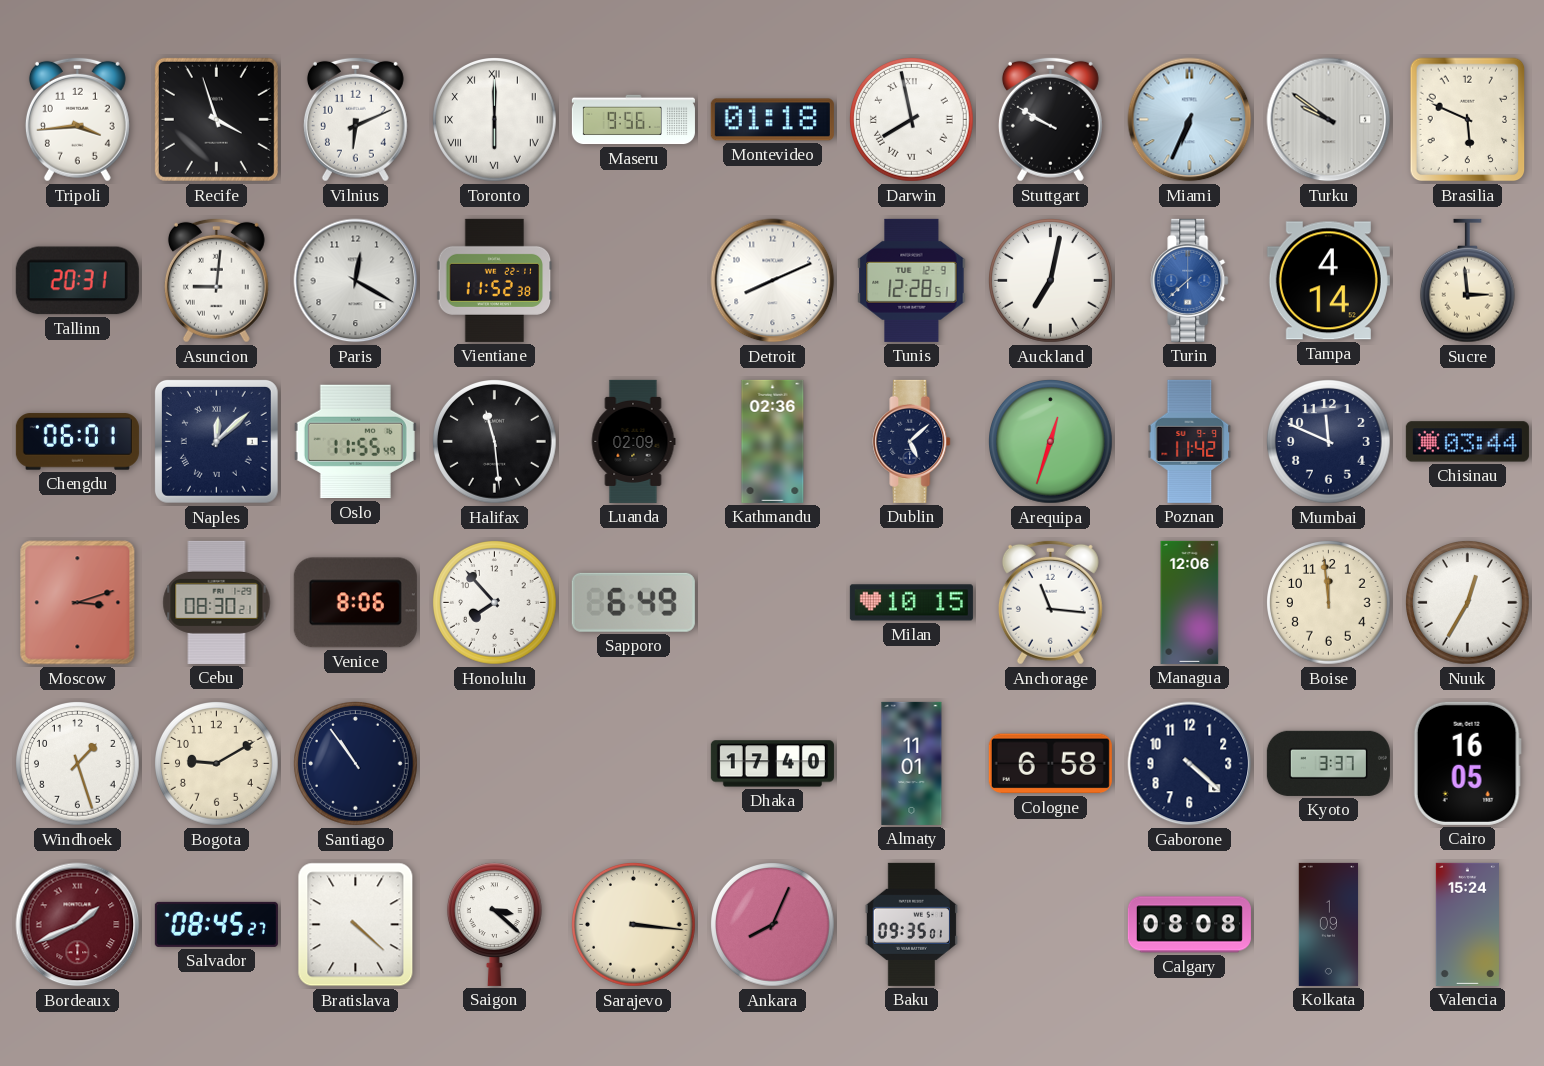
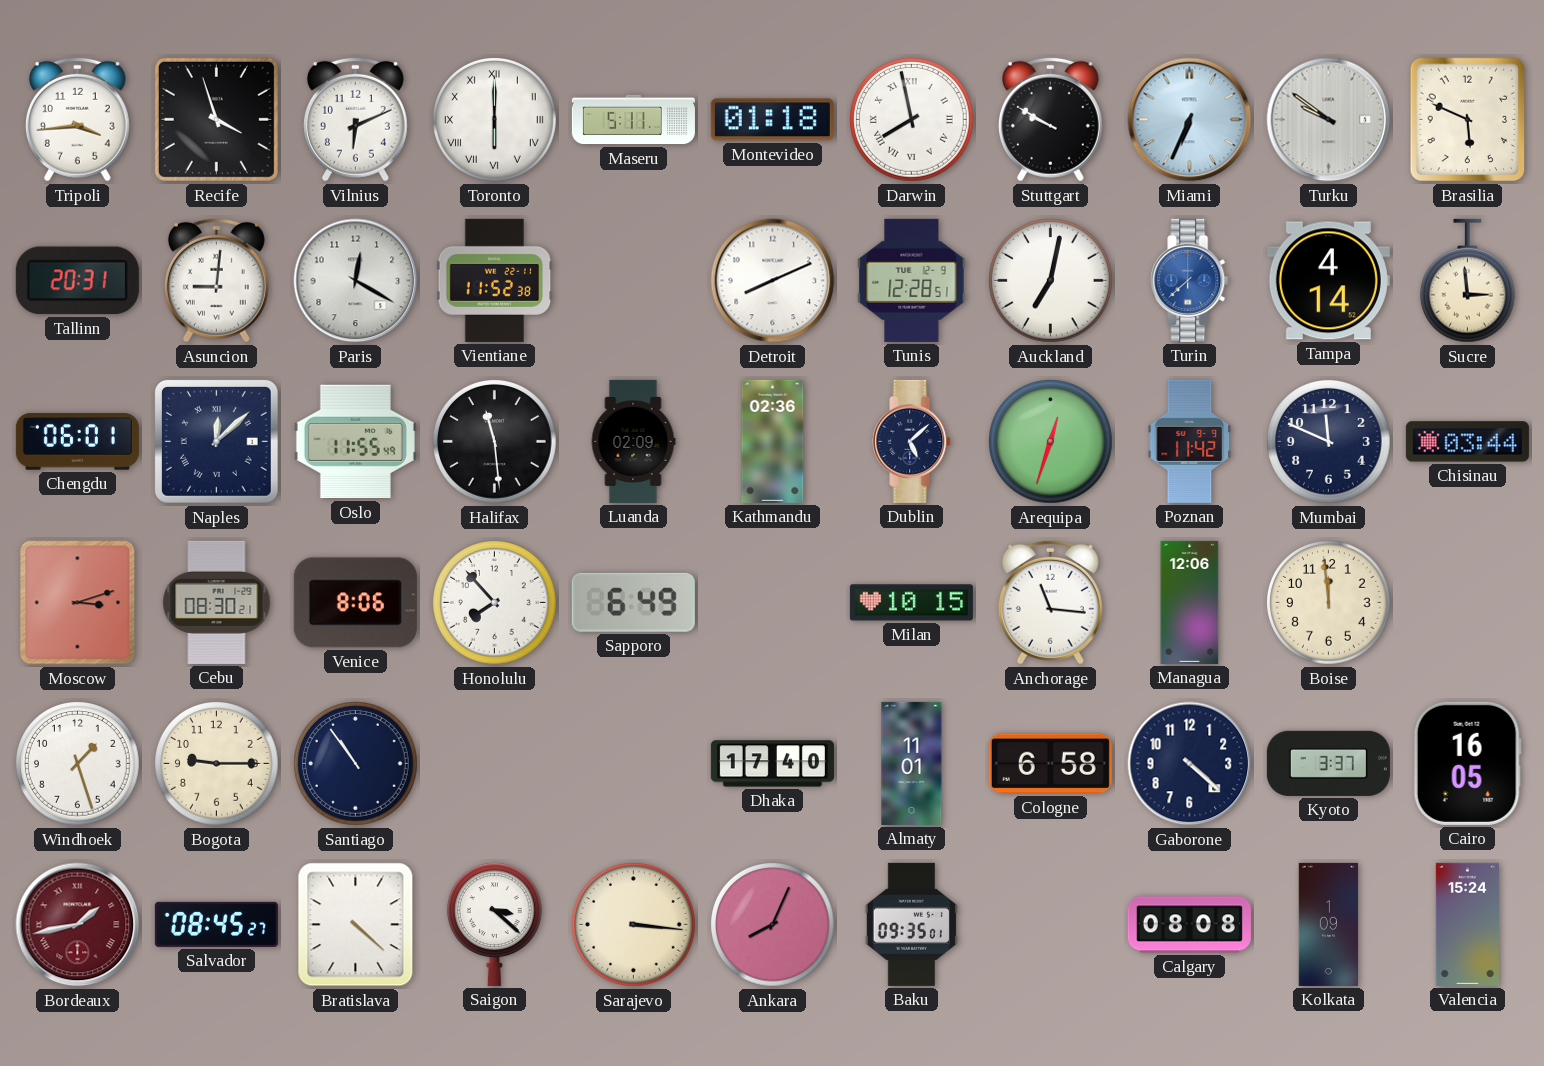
Maseru: 9:56 -> 5:11 (633, 120)
Nuuk: 12:35 -> none (1468, 603)
Bogota: 9:10 -> 9:15 (217, 764)
Bordeaux: 1:41 -> 1:43 (78, 925)
